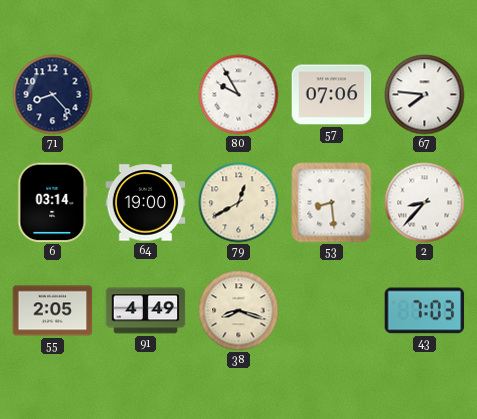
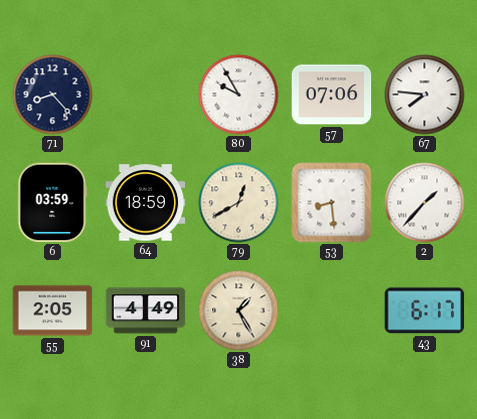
6: 03:14 -> 03:59 (53, 203)
64: 19:00 -> 18:59 (146, 203)
2: 8:37 -> 1:37 (425, 203)
38: 8:18 -> 1:25 (239, 311)
43: 7:03 -> 6:17 (425, 311)
